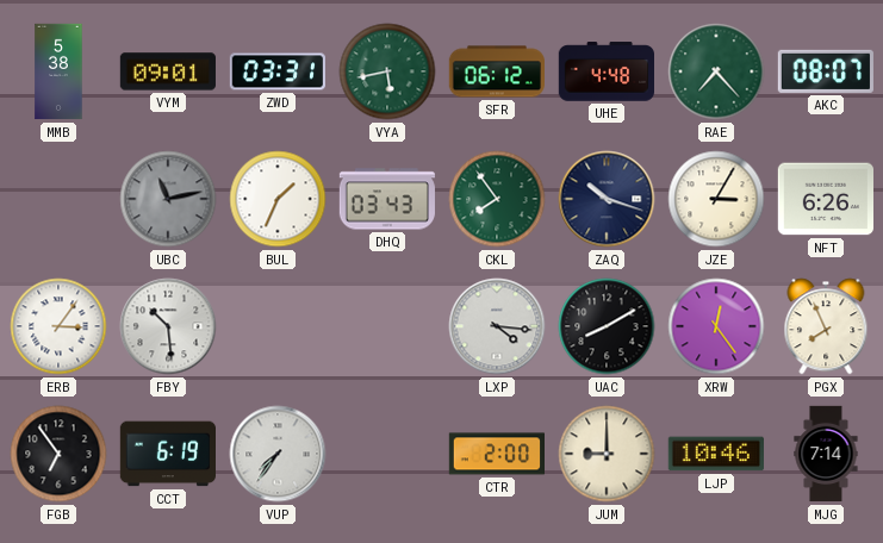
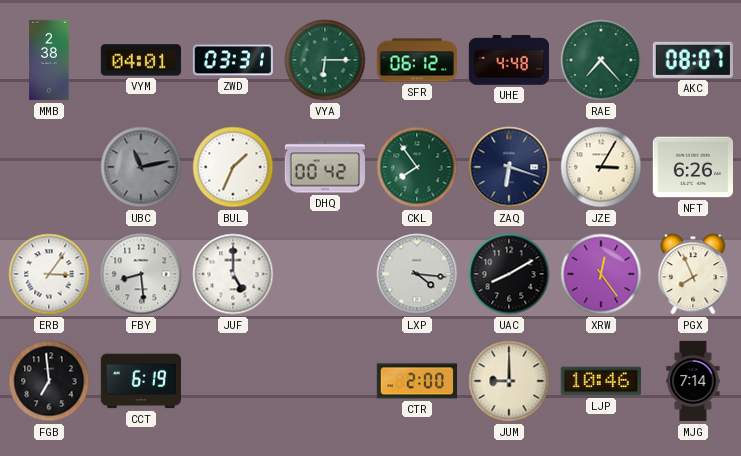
MMB: 5:38 -> 2:38 (49, 60)
VYM: 09:01 -> 04:01 (141, 60)
VYA: 5:43 -> 6:15 (325, 60)
DHQ: 03:43 -> 00:42 (324, 167)
ZAQ: 10:18 -> 6:18 (509, 167)
FBY: 10:29 -> 8:29 (141, 274)
JUF: none -> 5:00 (233, 274)
FGB: 6:54 -> 6:59 (49, 381)
VUP: 7:36 -> none (278, 454)
